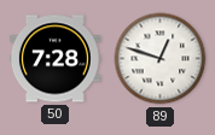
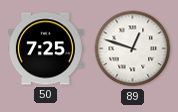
50: 7:28 -> 7:25 (45, 49)
